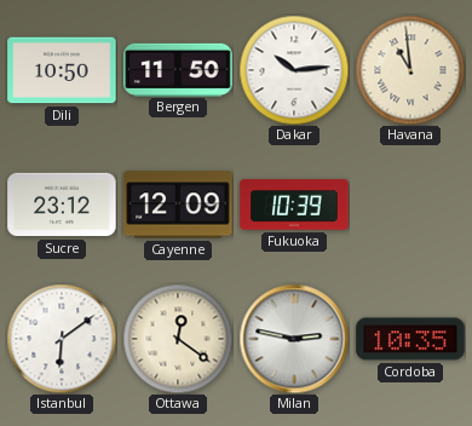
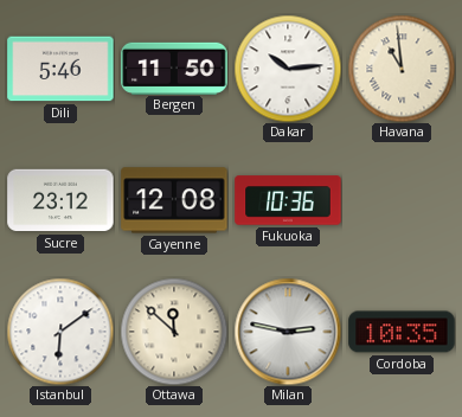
Dili: 10:50 -> 5:46 (60, 69)
Cayenne: 12:09 -> 12:08 (174, 200)
Fukuoka: 10:39 -> 10:36 (288, 200)
Ottawa: 12:21 -> 11:52 (174, 332)
